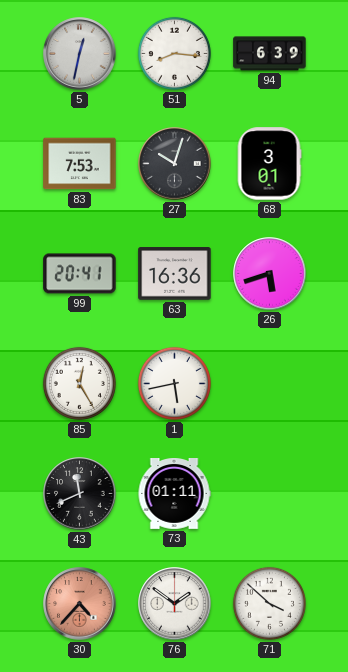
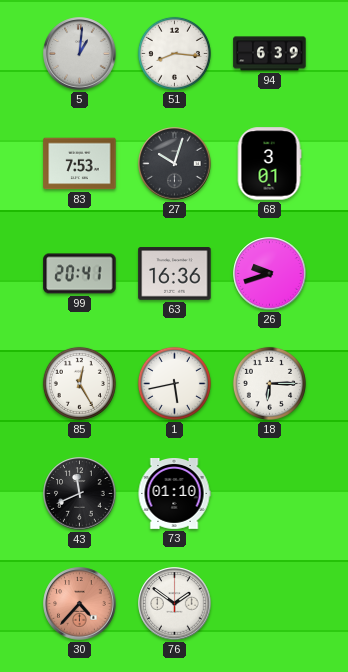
5: 12:32 -> 1:01 (80, 54)
26: 5:42 -> 9:42 (270, 274)
18: none -> 6:15 (269, 383)
73: 01:11 -> 01:10 (174, 494)
71: 3:52 -> none (269, 603)
